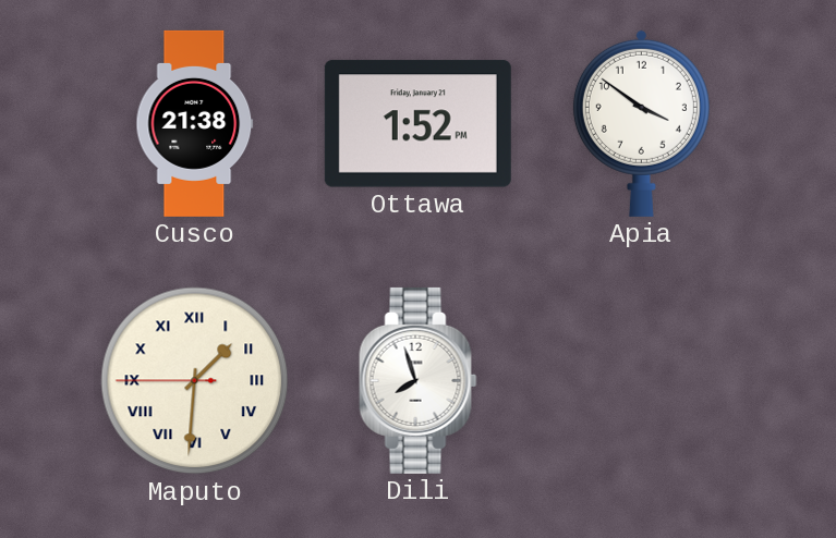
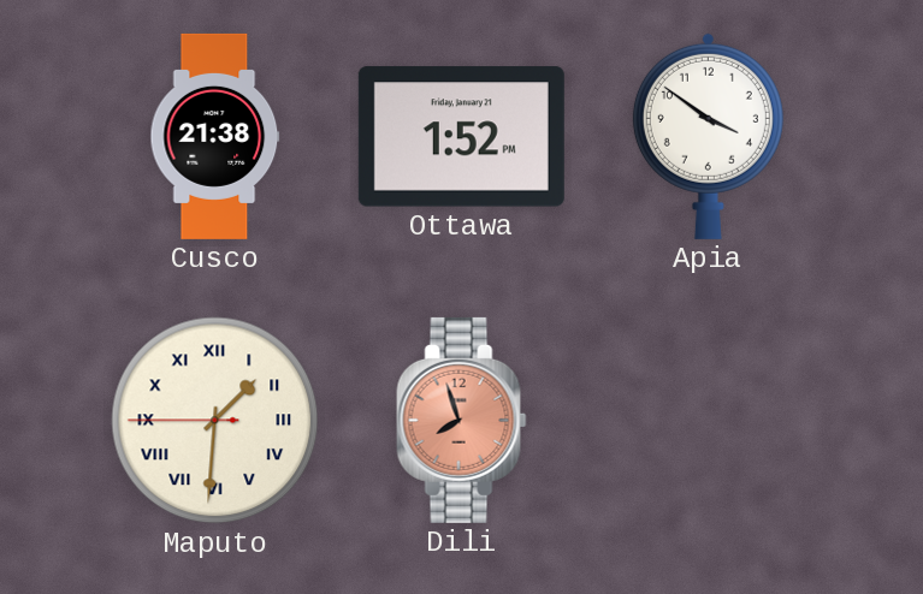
Dili dial: white -> salmon (462, 420)
